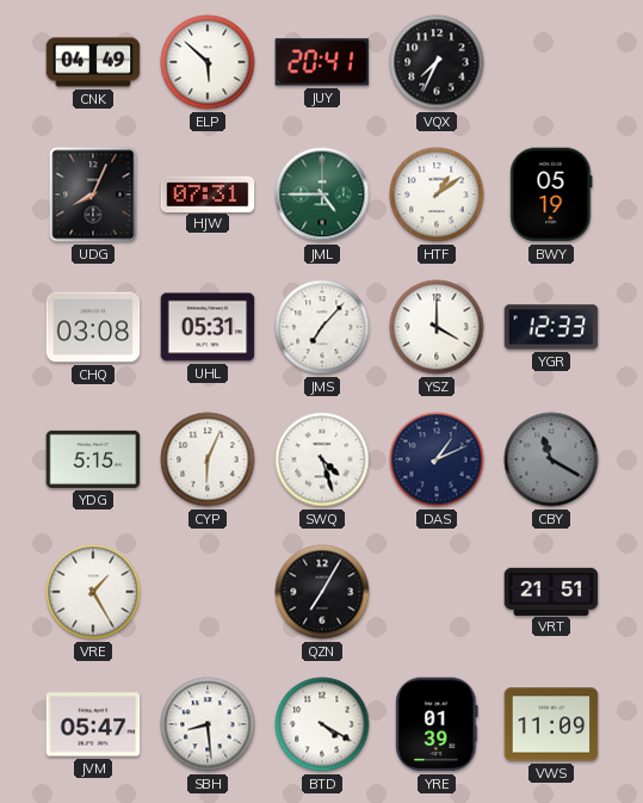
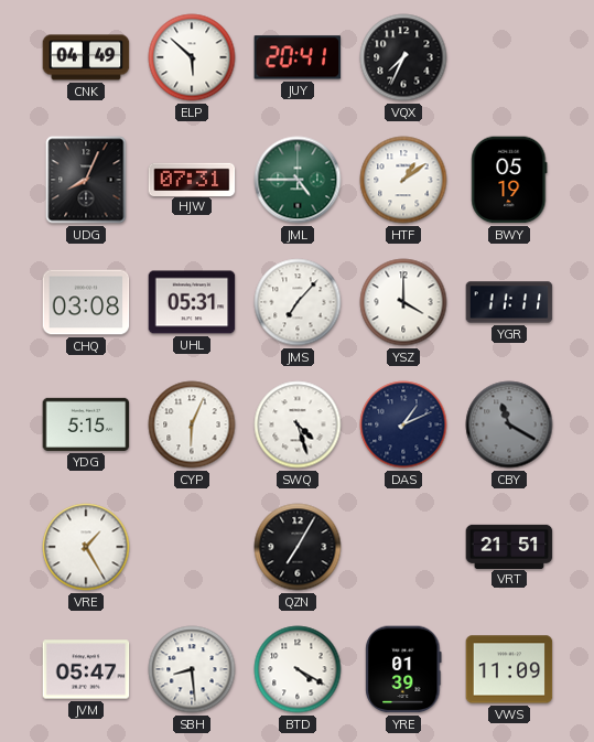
YGR: 12:33 -> 11:11 (509, 302)
